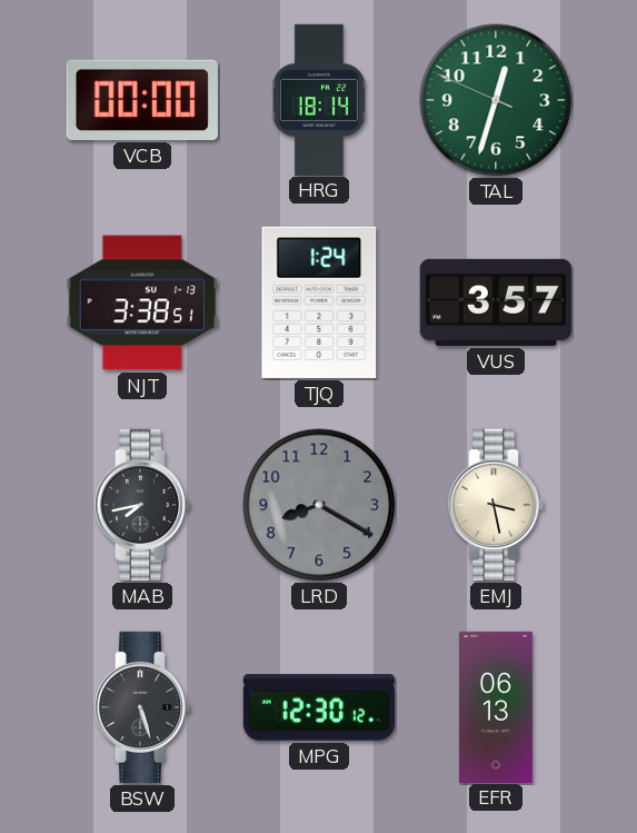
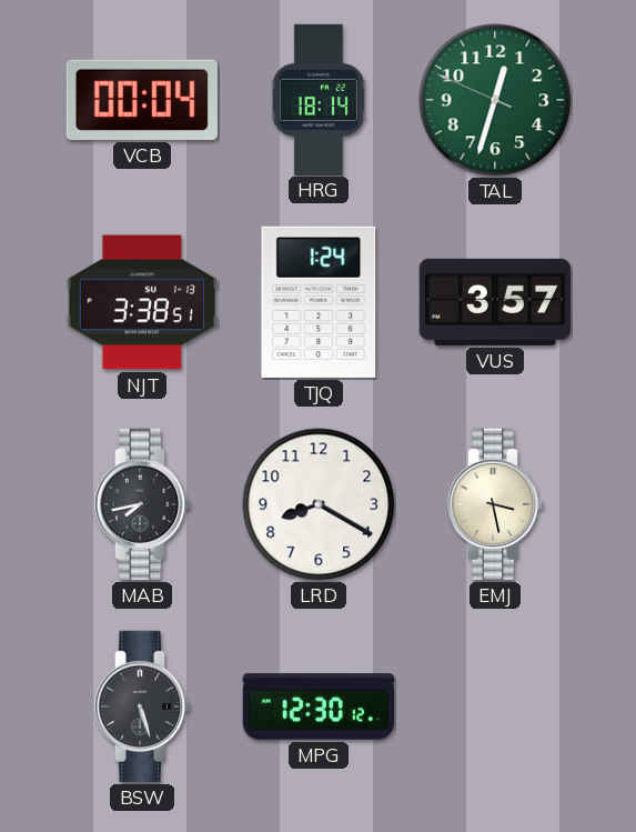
VCB: 00:00 -> 00:04 (142, 100)
LRD dial: grey -> white (319, 504)
EFR: 06:13 -> none (496, 706)
